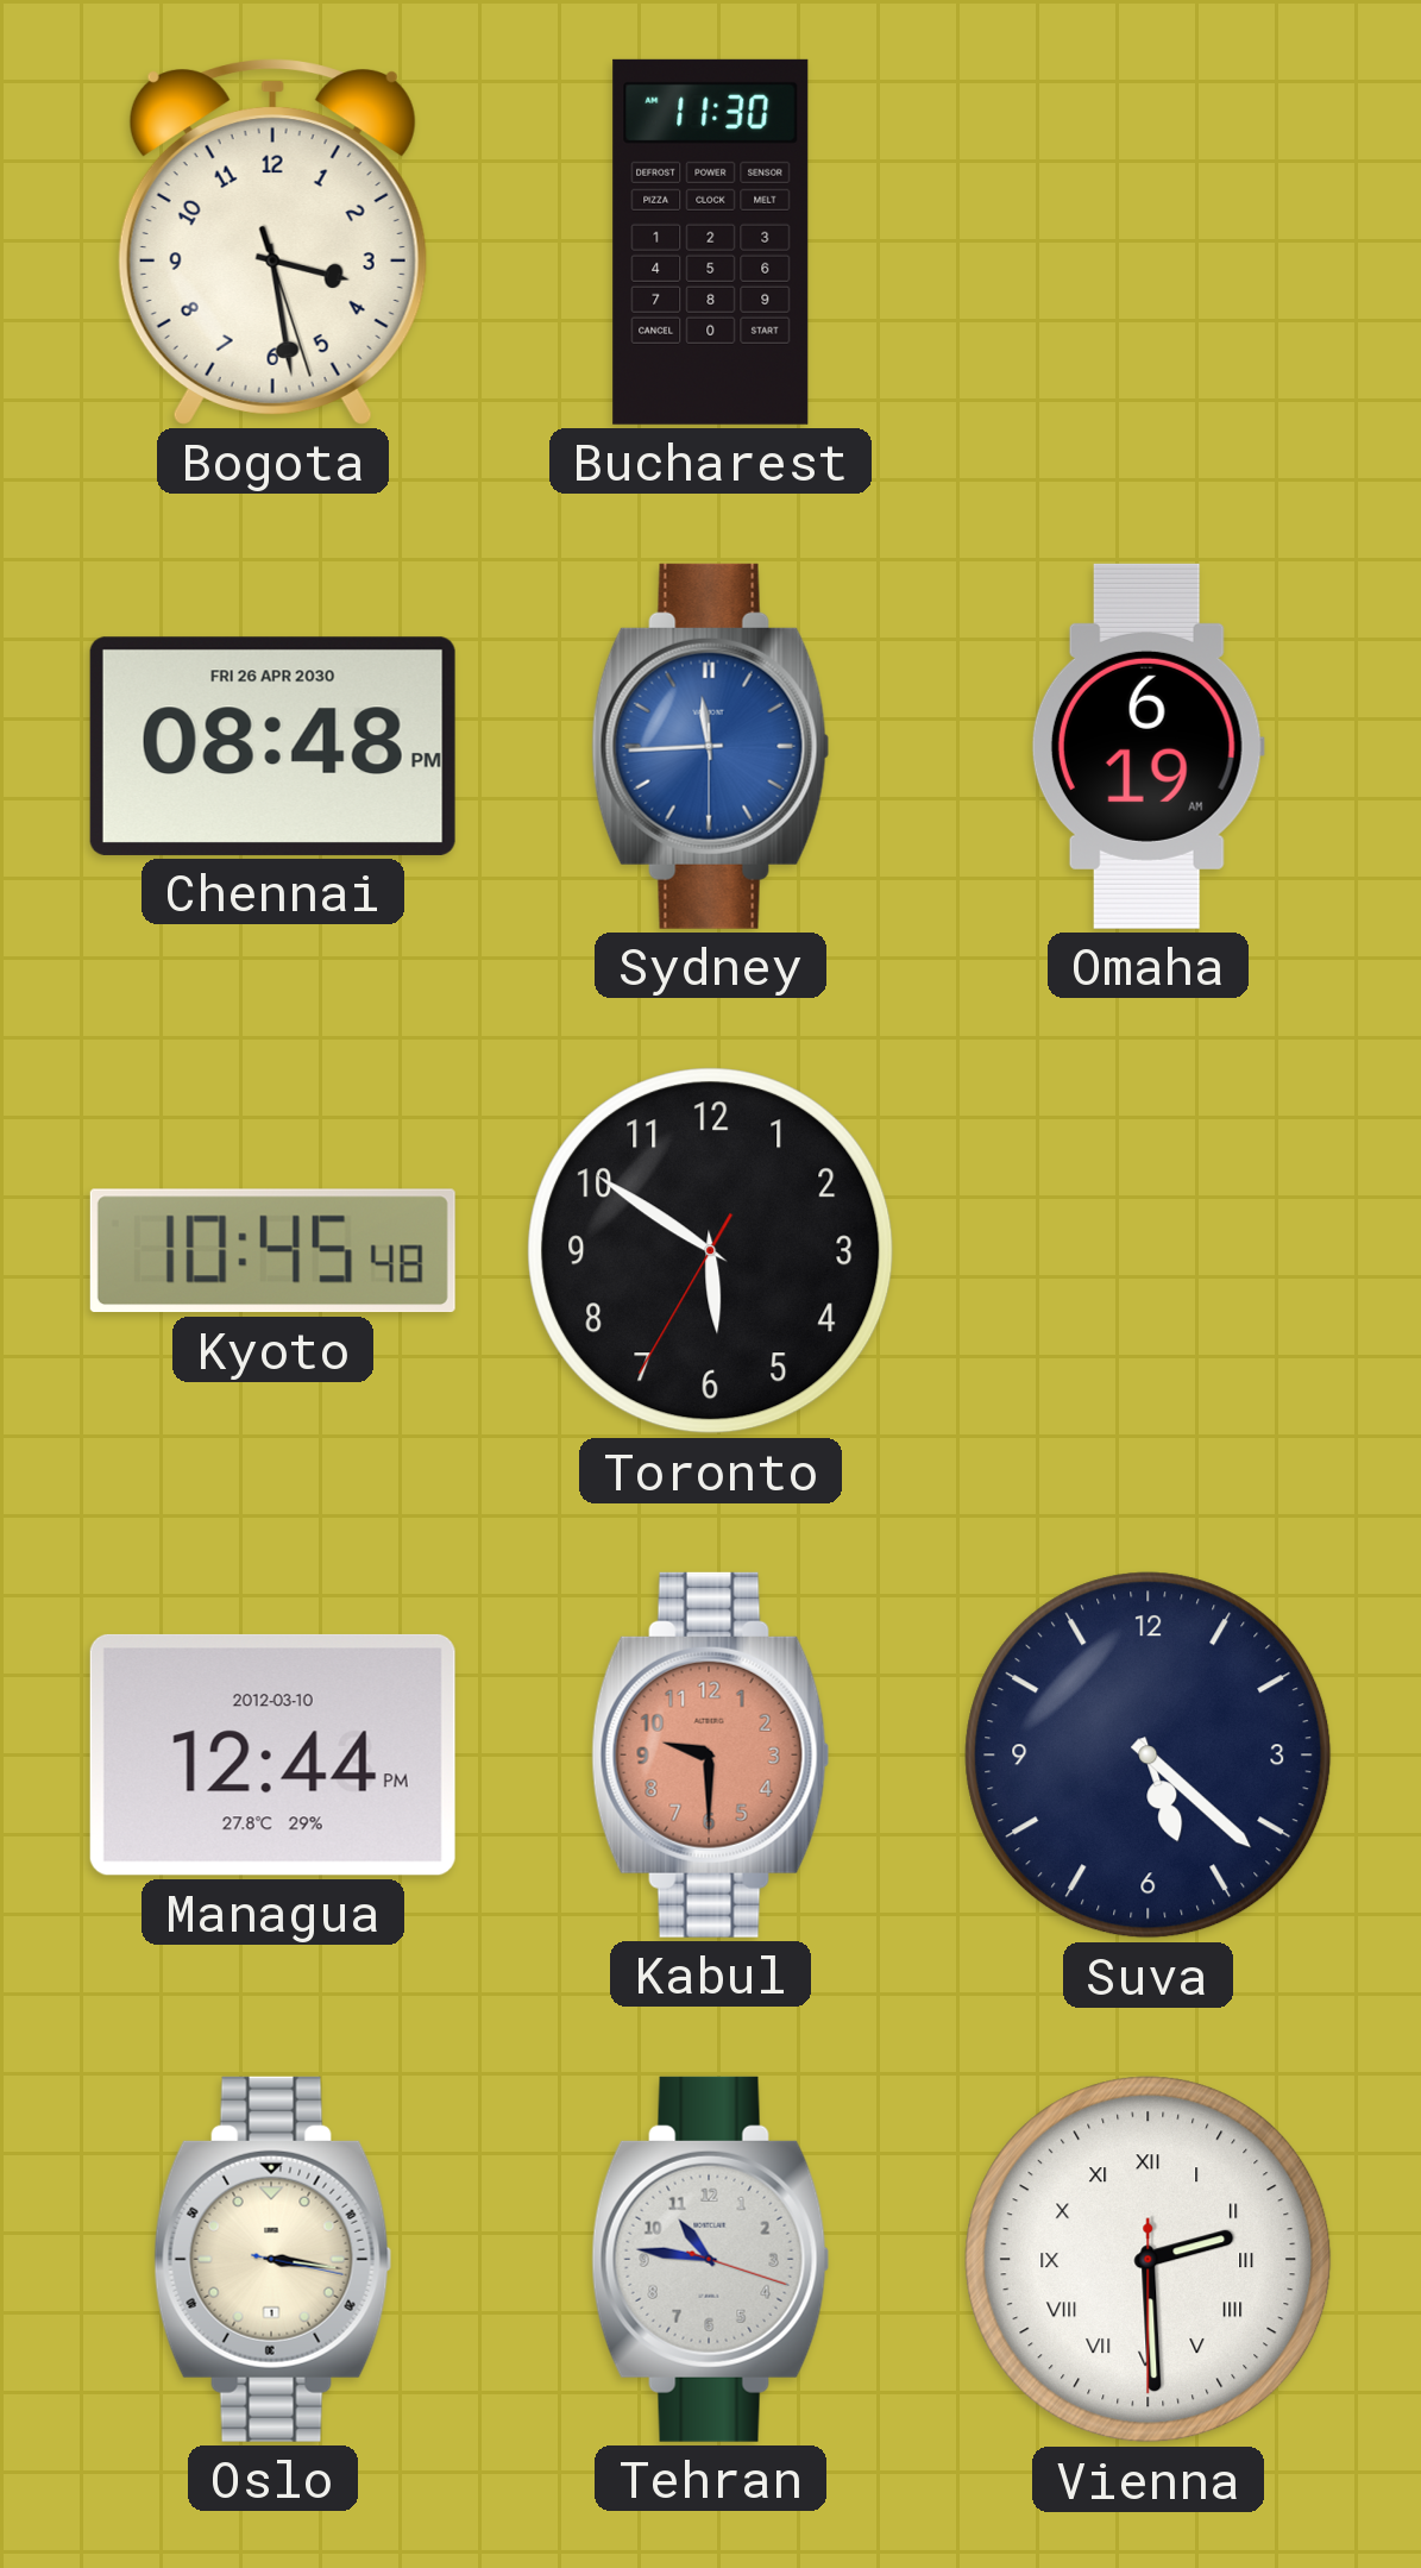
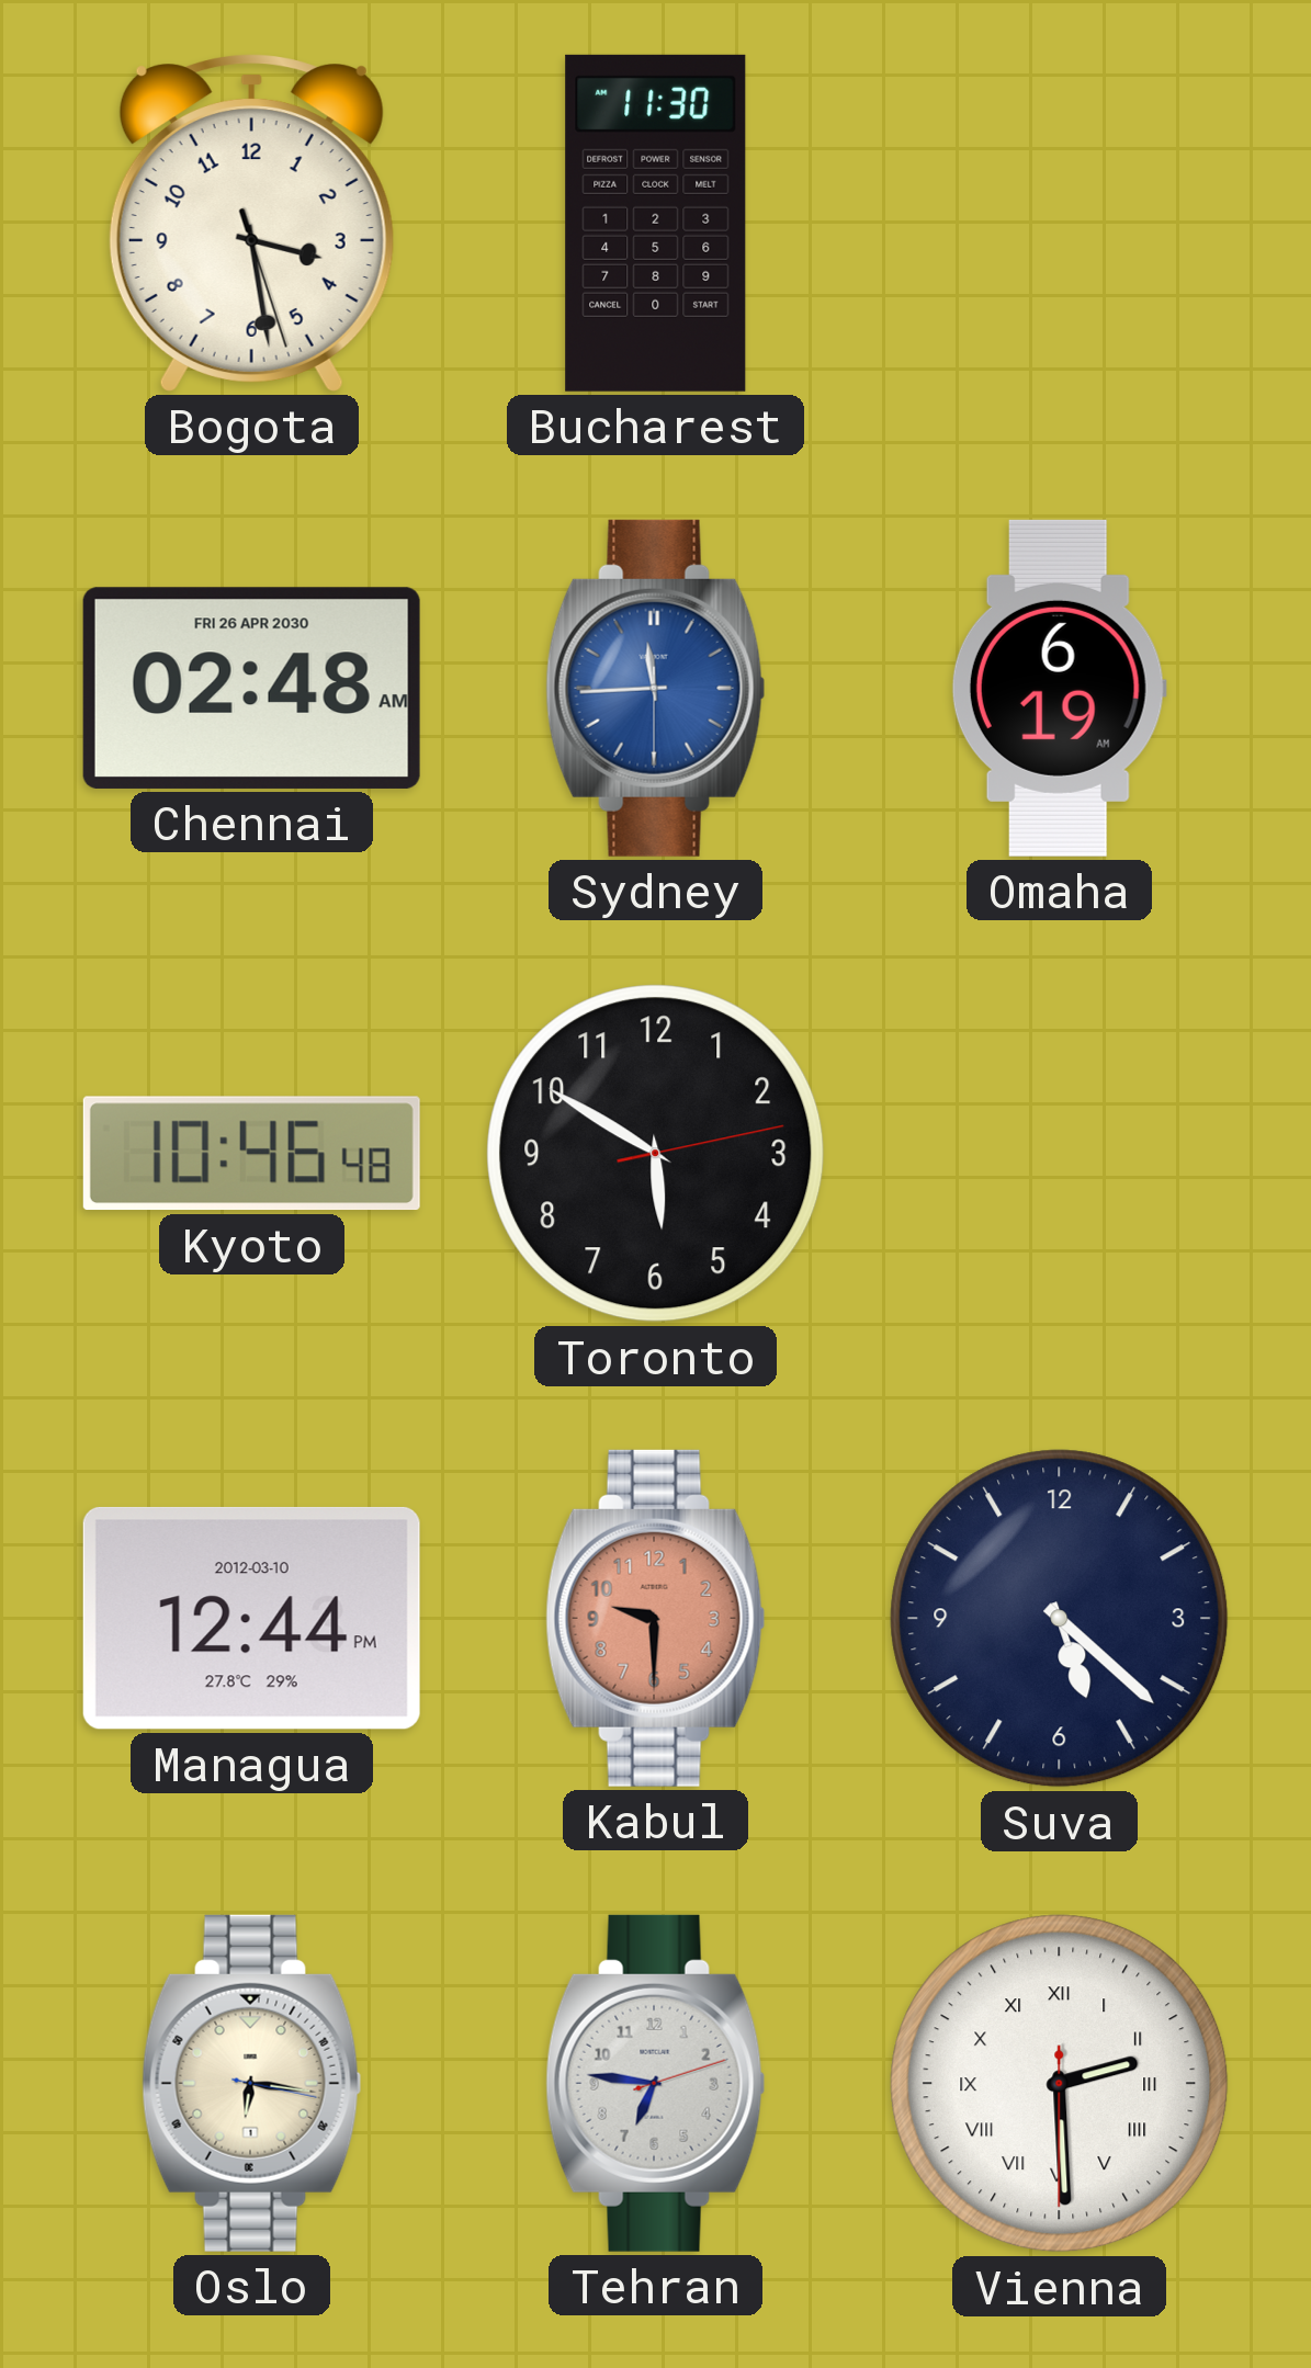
Chennai: 08:48 -> 02:48 (251, 688)
Kyoto: 10:45 -> 10:46 (251, 1154)
Toronto: 5:50:35 -> 5:50:13 (656, 1154)
Oslo: 3:16 -> 6:16 (252, 2083)
Tehran: 10:46 -> 6:46 (656, 2083)
